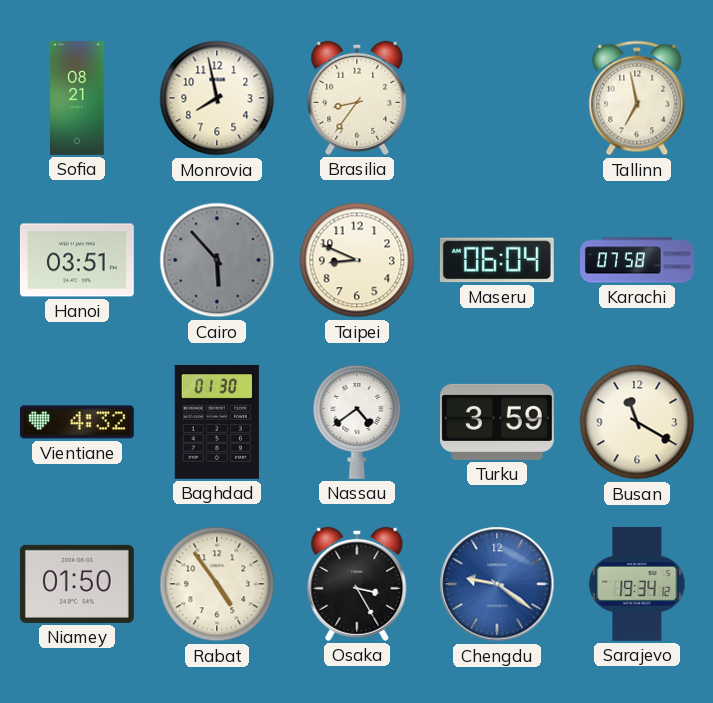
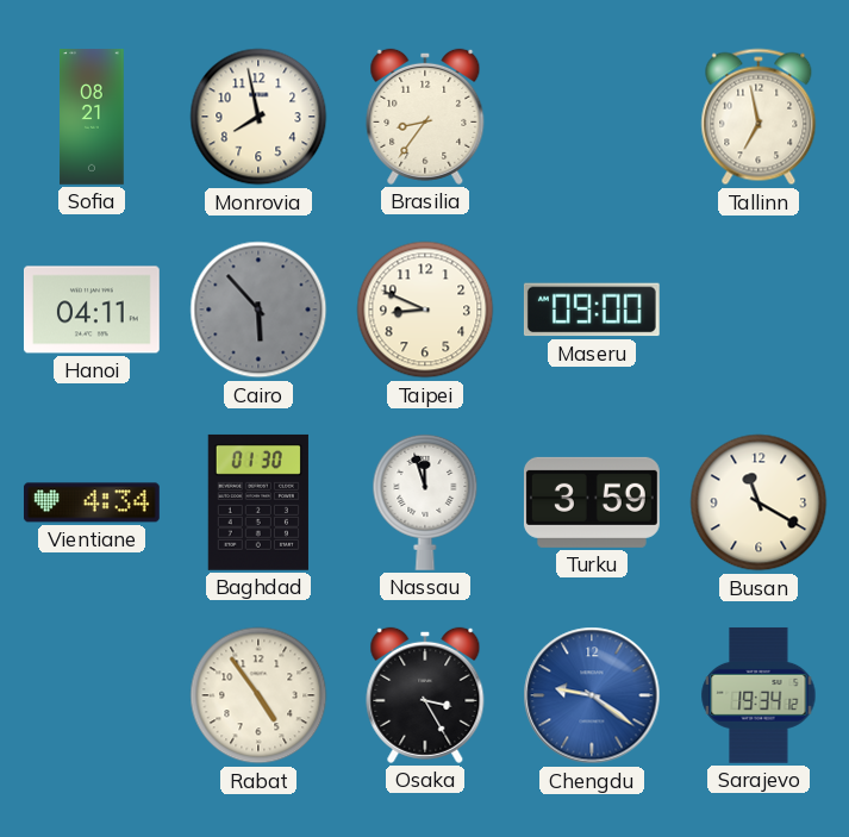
Hanoi: 03:51 -> 04:11 (92, 310)
Maseru: 06:04 -> 09:00 (592, 310)
Karachi: 07:58 -> none (637, 260)
Vientiane: 4:32 -> 4:34 (92, 502)
Nassau: 4:39 -> 11:57 (425, 502)
Niamey: 01:50 -> none (77, 584)
